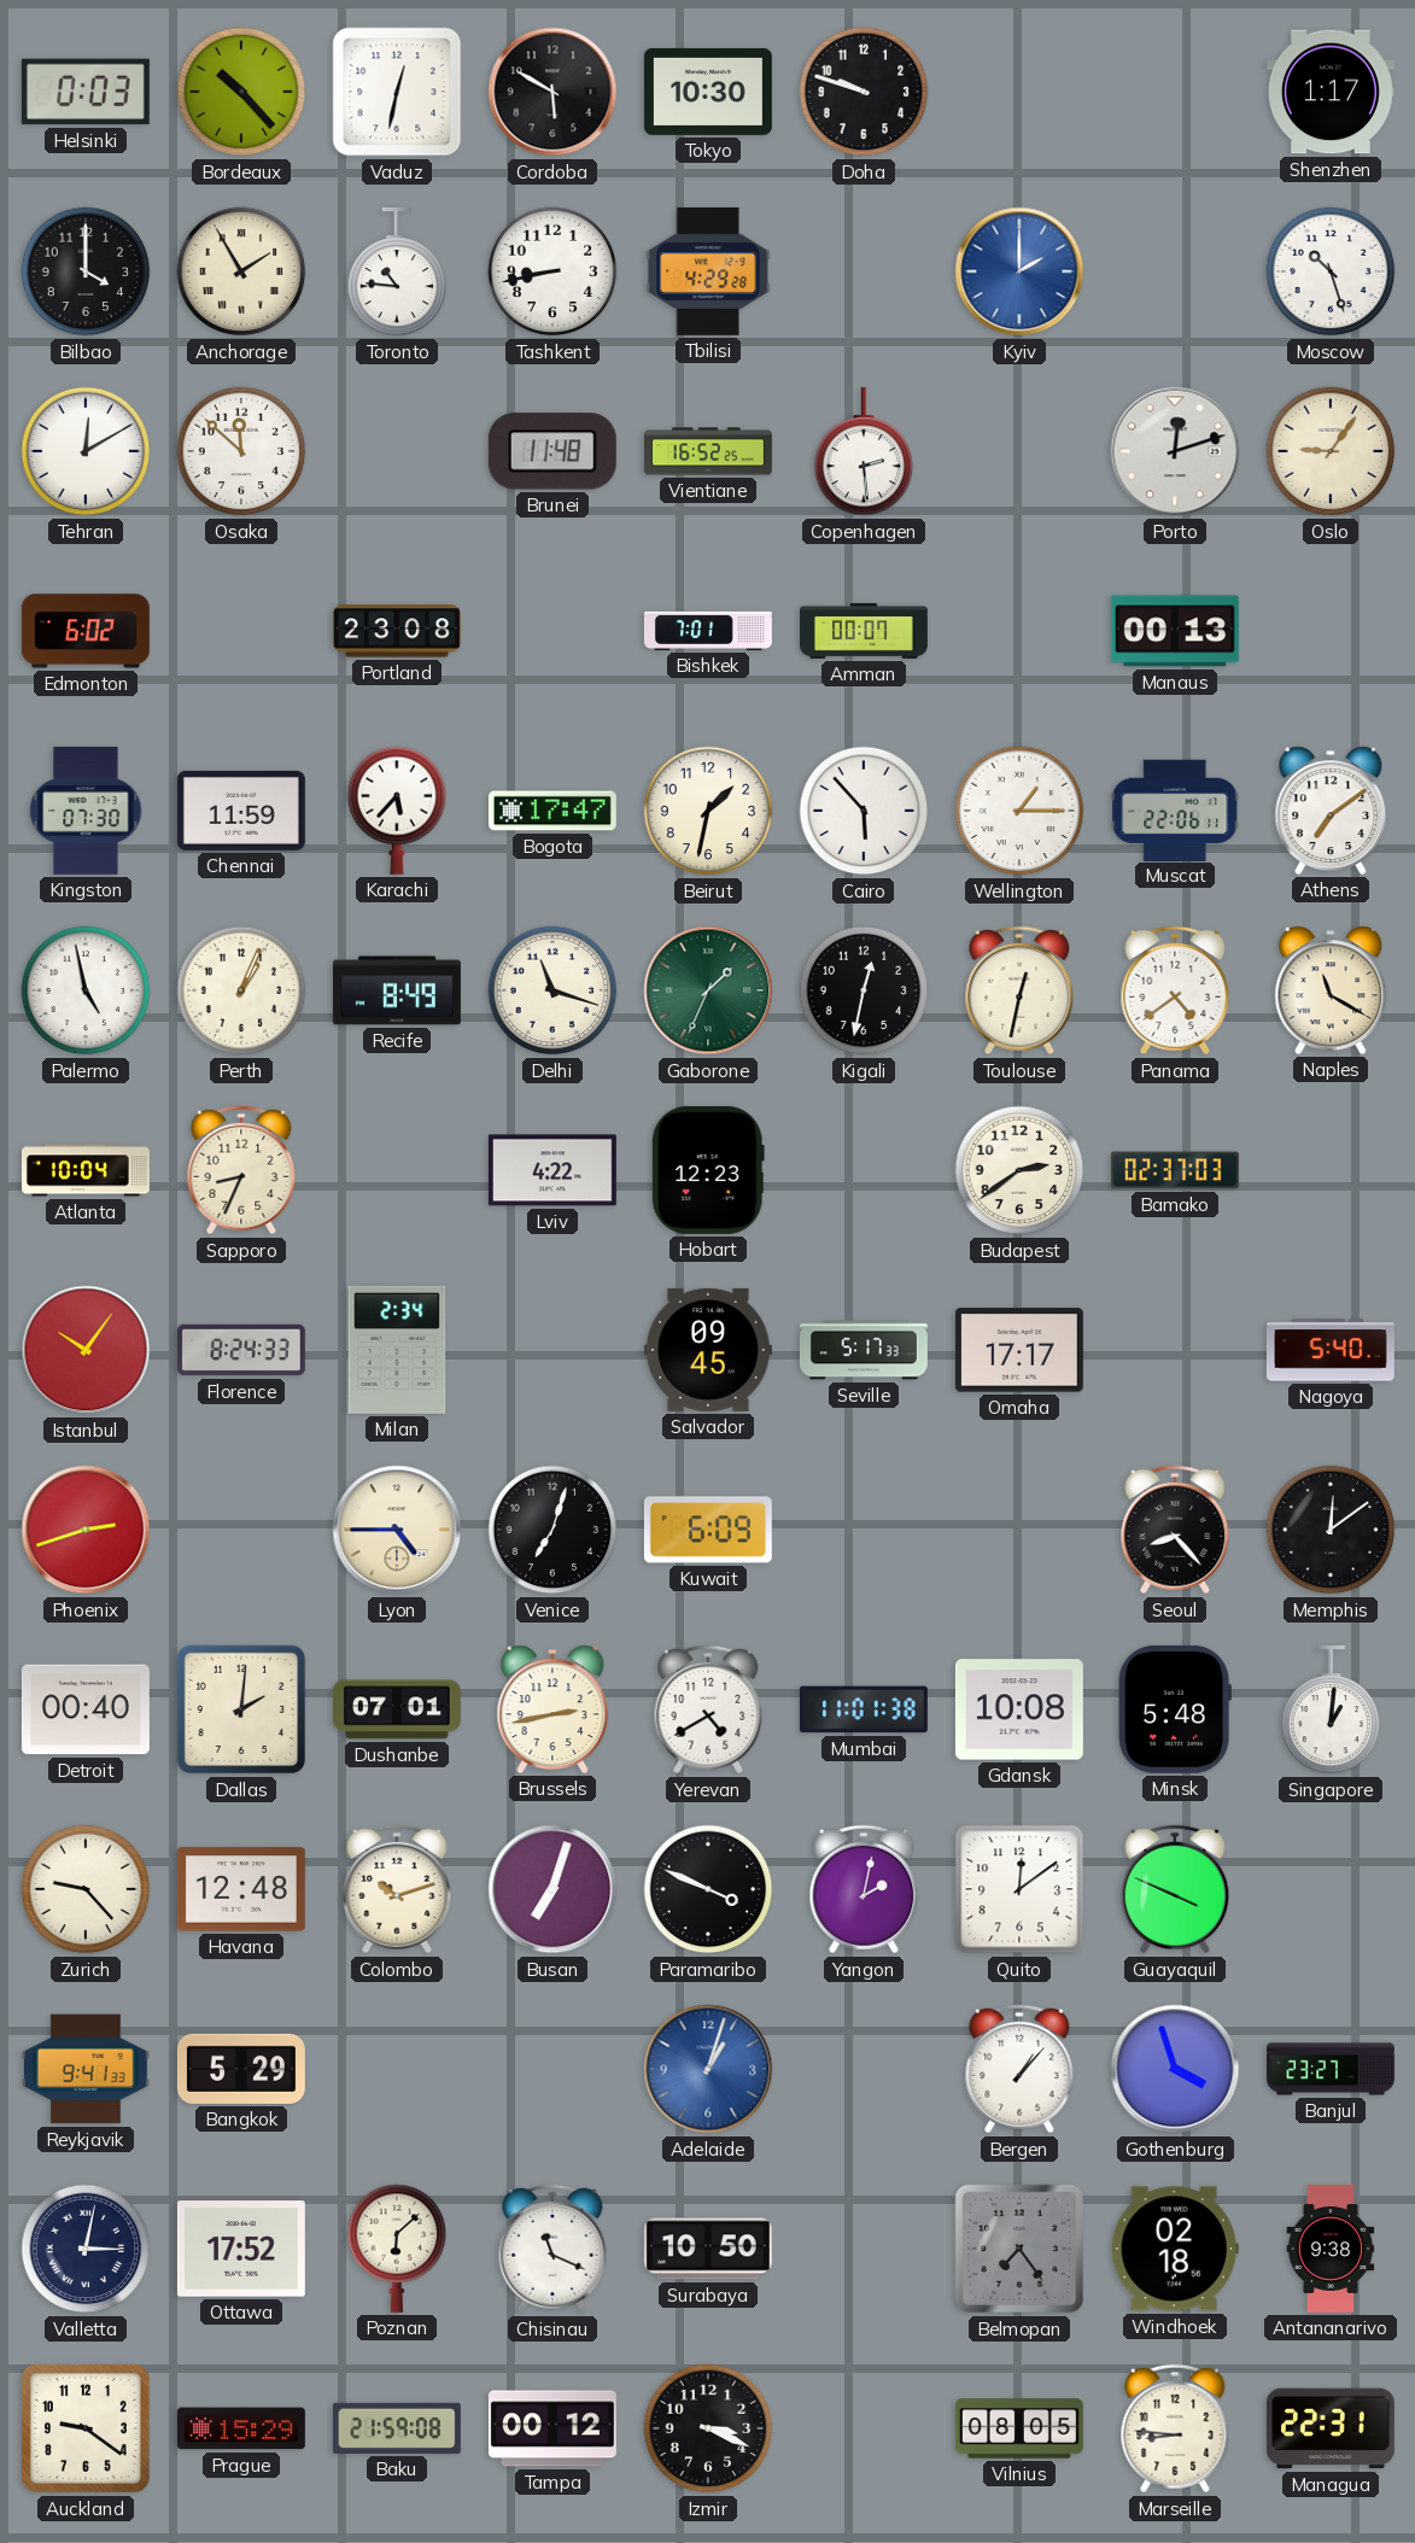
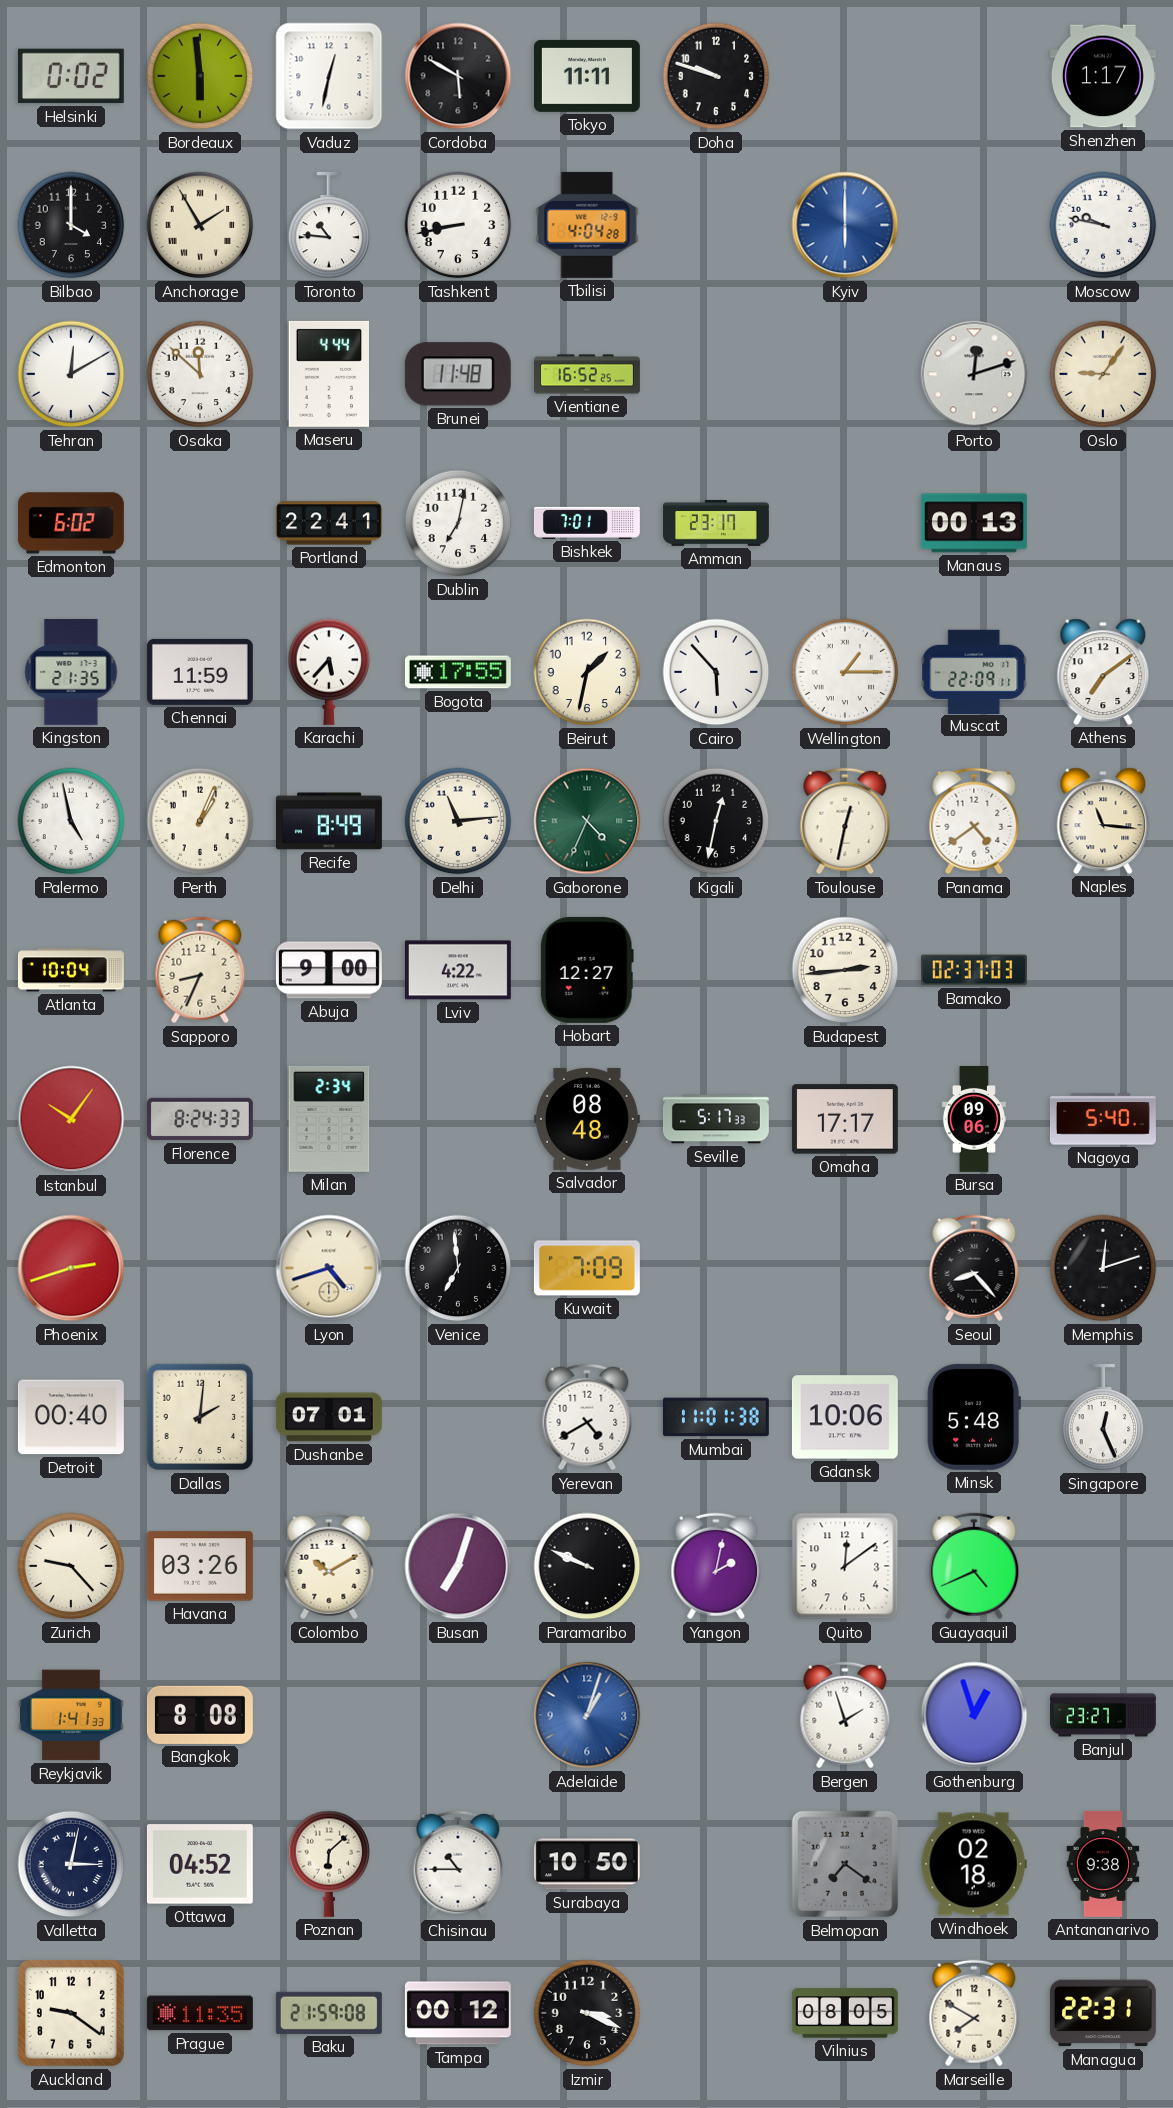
Helsinki: 0:03 -> 0:02 (71, 76)
Bordeaux: 10:23 -> 5:59 (200, 76)
Tokyo: 10:30 -> 11:11 (587, 76)
Tbilisi: 4:29 -> 4:04 (587, 225)
Kyiv: 2:00 -> 6:00 (845, 225)
Moscow: 10:27 -> 9:47 (1103, 225)
Maseru: none -> 4:44 (329, 374)
Copenhagen: 2:29 -> none (864, 451)
Portland: 23:08 -> 22:41 (329, 523)
Dublin: none -> 7:02 (458, 523)
Amman: 00:07 -> 23:17 (716, 524)
Kingston: 07:30 -> 21:35 (71, 672)
Bogota: 17:47 -> 17:55 (458, 672)
Muscat: 22:06 -> 22:09 (974, 671)
Delhi: 11:18 -> 11:14 (458, 821)
Gaborone: 1:34 -> 4:34 (587, 821)
Naples: 11:20 -> 11:16 (1103, 821)
Abuja: none -> 9:00 (329, 970)
Hobart: 12:23 -> 12:27 (587, 970)
Budapest: 2:39 -> 2:44 (845, 970)
Salvador: 09:45 -> 08:48 (587, 1119)
Bursa: none -> 09:06 (974, 1119)
Lyon: 4:45 -> 4:42 (329, 1268)
Venice: 7:03 -> 6:59 (458, 1268)
Kuwait: 6:09 -> 7:09 (587, 1268)
Memphis: 12:09 -> 12:12 (1103, 1268)
Brussels: 2:43 -> none (552, 1709)
Gdansk: 10:08 -> 10:06 (845, 1417)
Singapore: 1:01 -> 12:26 (1103, 1417)
Havana: 12:48 -> 03:26 (200, 1566)
Colombo: 10:12 -> 10:10 (329, 1566)
Paramaribo: 3:49 -> 9:49 (587, 1566)
Guayaquil: 3:49 -> 4:41 (974, 1566)
Reykjavik: 9:41 -> 1:41 (71, 1715)
Bangkok: 5:29 -> 8:08 (200, 1715)
Bergen: 1:07 -> 1:57 (845, 1715)
Gothenburg: 3:57 -> 12:57 (974, 1715)
Ottawa: 17:52 -> 04:52 (200, 1864)
Chisinau: 11:19 -> 10:45 (458, 1864)
Belmopan: 7:24 -> 7:21 (845, 1864)
Prague: 15:29 -> 11:35 (200, 2013)
Marseille: 8:46 -> 7:50 (974, 2013)
